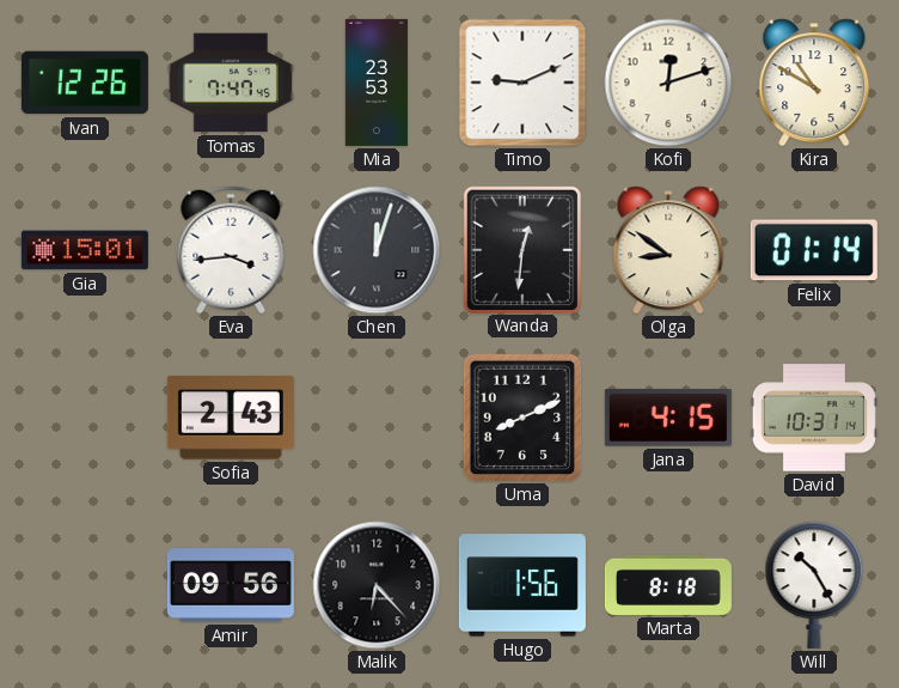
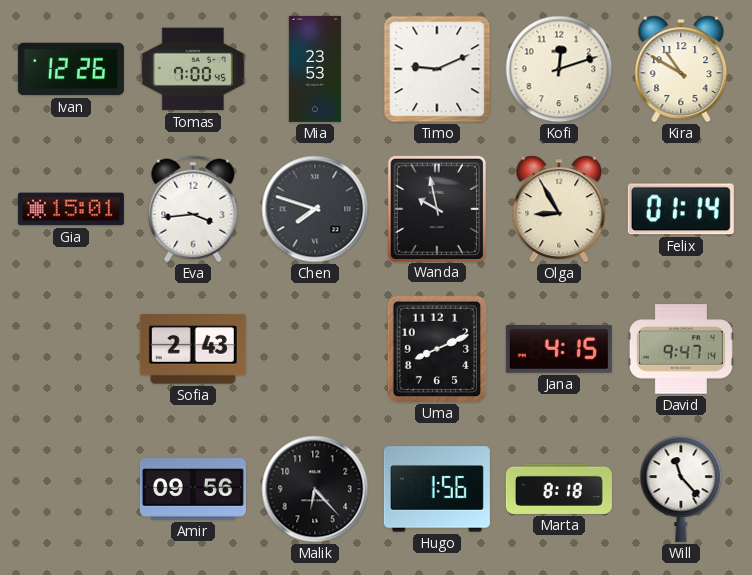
Tomas: 7:47 -> 7:00 (193, 69)
Chen: 12:03 -> 7:48 (315, 209)
Wanda: 12:31 -> 9:58 (436, 208)
Olga: 8:51 -> 8:55 (559, 209)
David: 10:31 -> 9:47 (681, 349)
Will: 10:25 -> 11:23 (681, 489)
